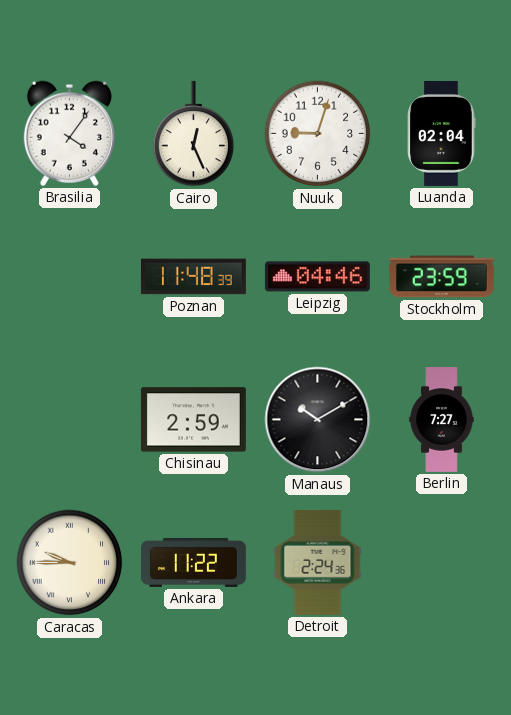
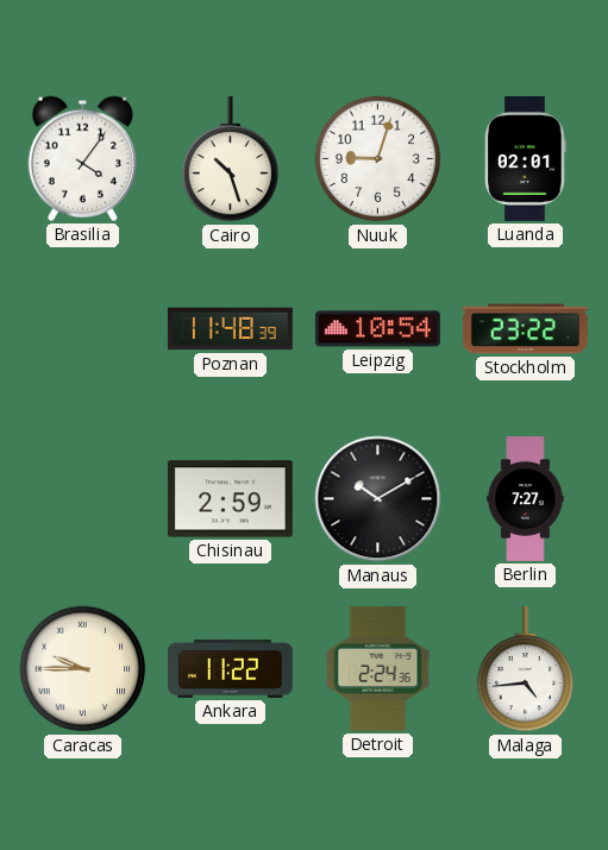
Cairo: 12:26 -> 10:27 (231, 159)
Luanda: 02:04 -> 02:01 (526, 158)
Leipzig: 04:46 -> 10:54 (377, 329)
Stockholm: 23:59 -> 23:22 (525, 329)
Malaga: none -> 4:44 (526, 669)
